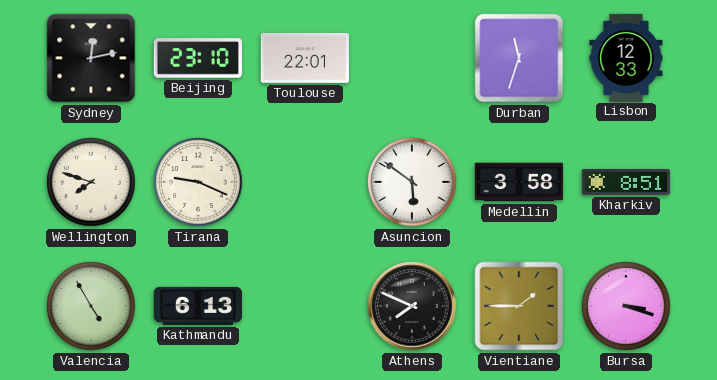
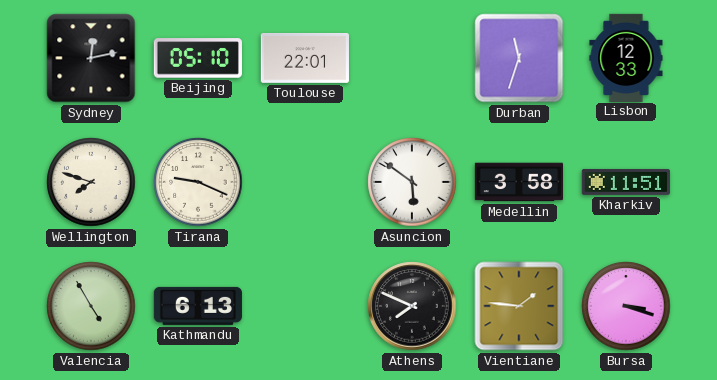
Beijing: 23:10 -> 05:10 (198, 58)
Kharkiv: 8:51 -> 11:51 (626, 182)
Vientiane: 1:45 -> 1:46 (519, 306)
